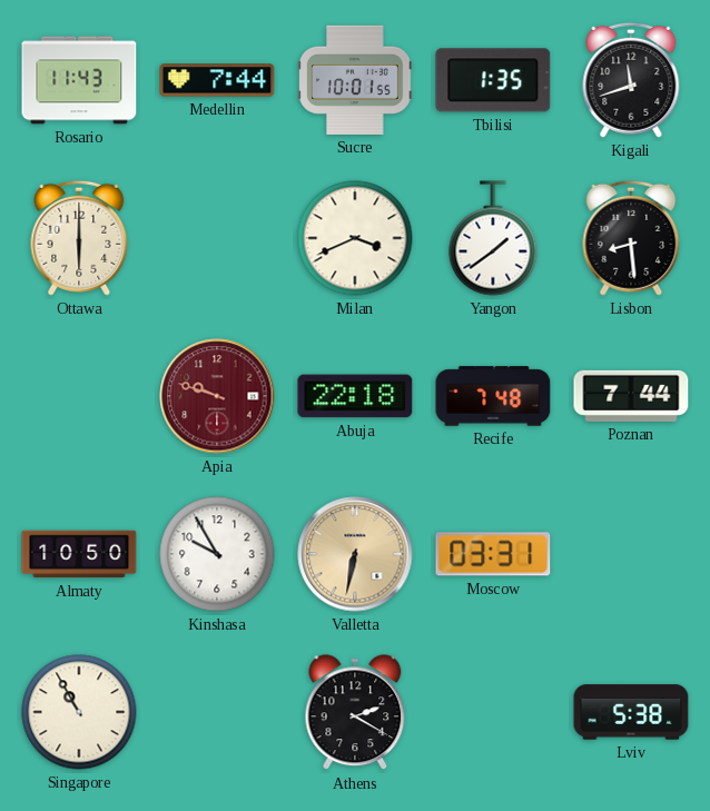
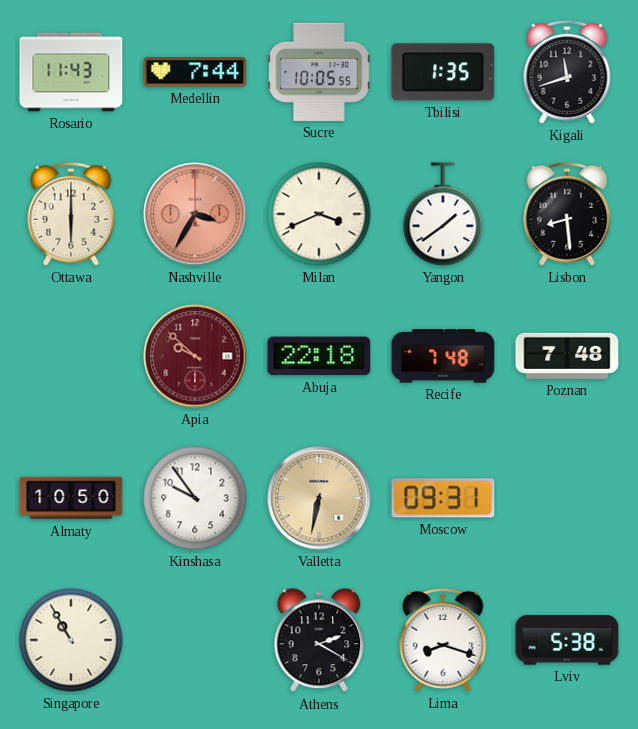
Sucre: 10:01 -> 10:05 (319, 72)
Nashville: none -> 3:35 (195, 214)
Apia: 9:48 -> 9:52 (195, 356)
Poznan: 7:44 -> 7:48 (567, 356)
Kinshasa: 9:55 -> 9:54 (195, 498)
Moscow: 03:31 -> 09:31 (443, 498)
Lima: none -> 8:18 (443, 640)
